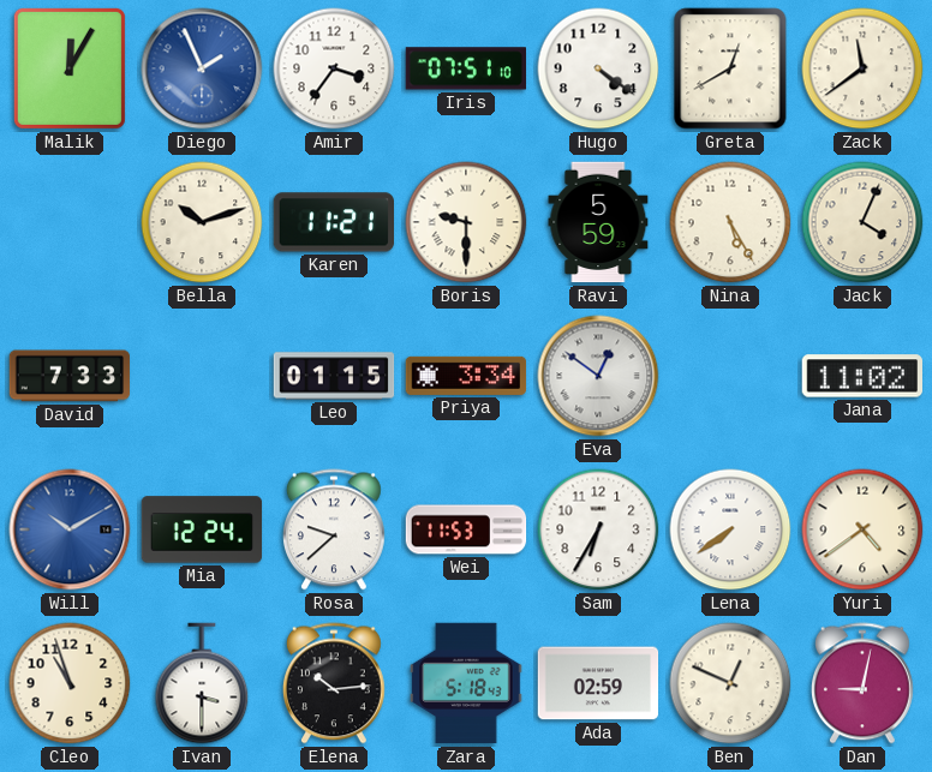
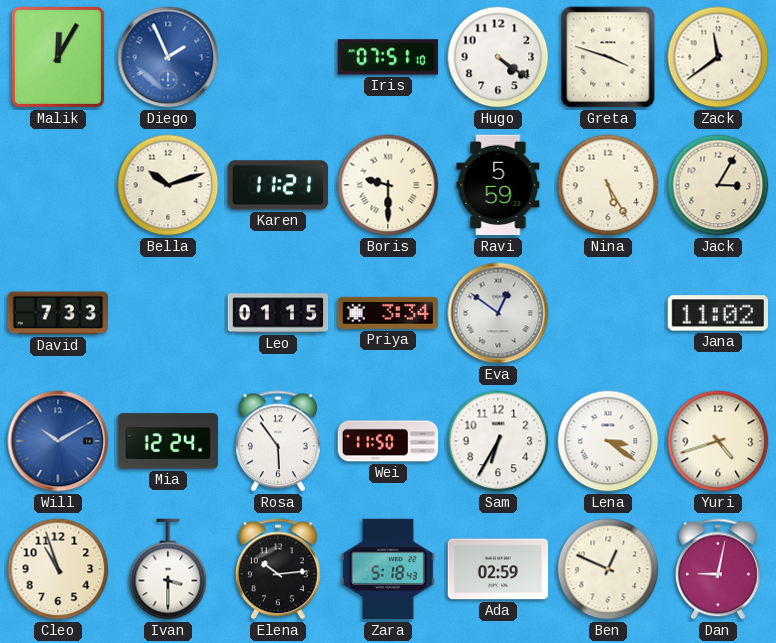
Amir: 3:36 -> none (334, 68)
Greta: 12:40 -> 3:48 (608, 57)
Jack: 4:04 -> 3:05 (718, 185)
Rosa: 9:38 -> 5:54 (278, 441)
Wei: 11:53 -> 11:50 (388, 441)
Lena: 7:39 -> 3:21 (608, 441)
Yuri: 4:39 -> 4:42 (718, 441)
